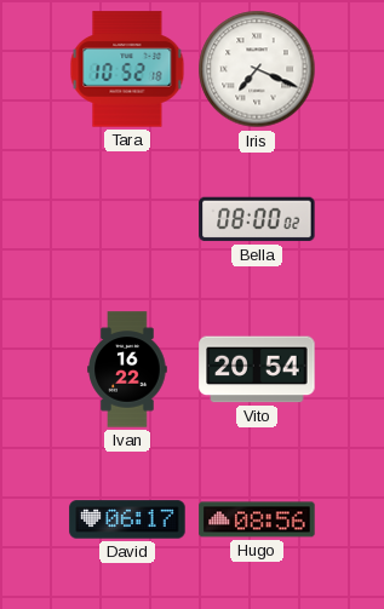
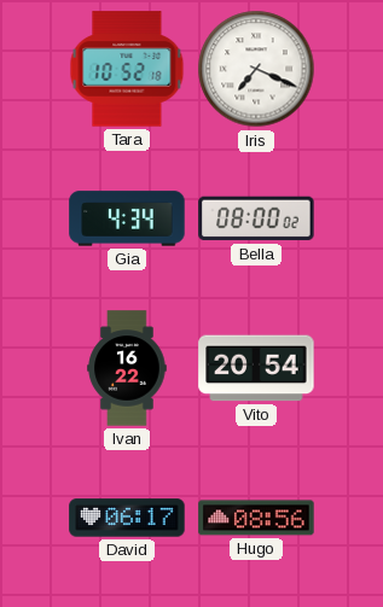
Gia: none -> 4:34 (127, 218)
